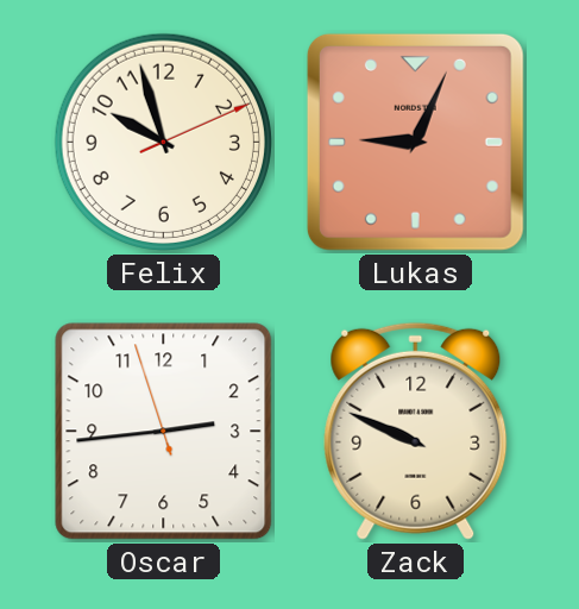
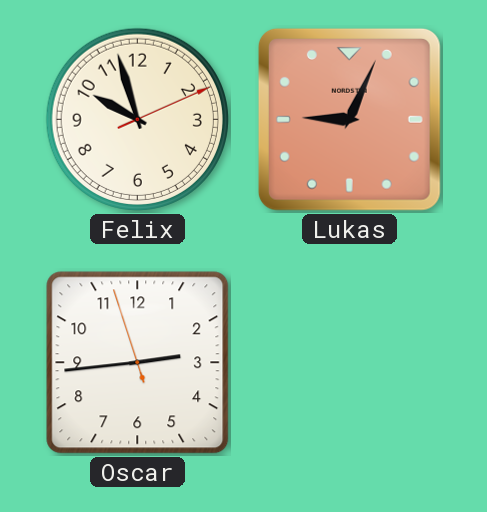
Zack: 9:49 -> none (416, 431)
